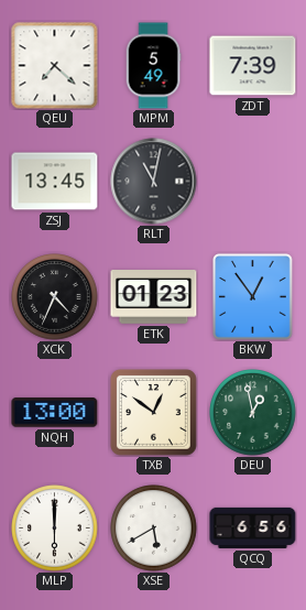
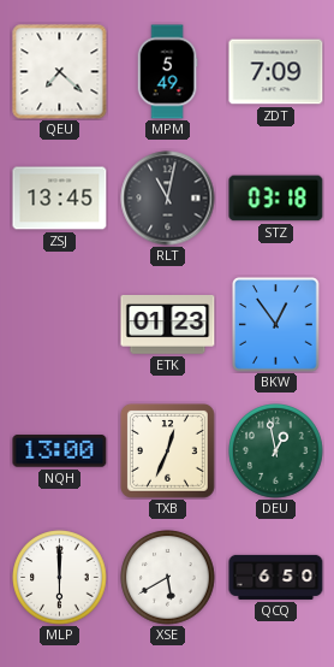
ZDT: 7:39 -> 7:09 (276, 72)
STZ: none -> 03:18 (276, 199)
XCK: 4:34 -> none (55, 297)
TXB: 12:51 -> 12:34 (168, 451)
QCQ: 6:56 -> 6:50 (276, 577)
